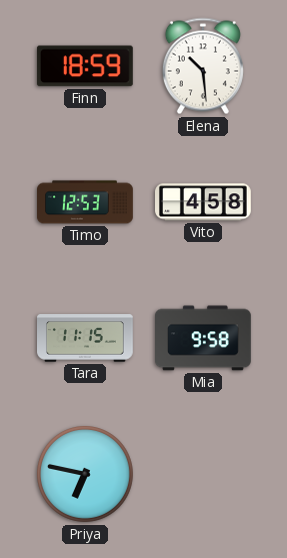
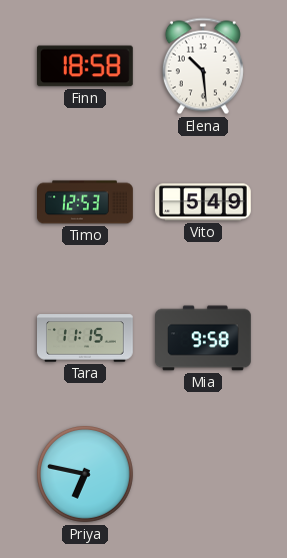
Finn: 18:59 -> 18:58 (85, 66)
Vito: 4:58 -> 5:49 (204, 202)
